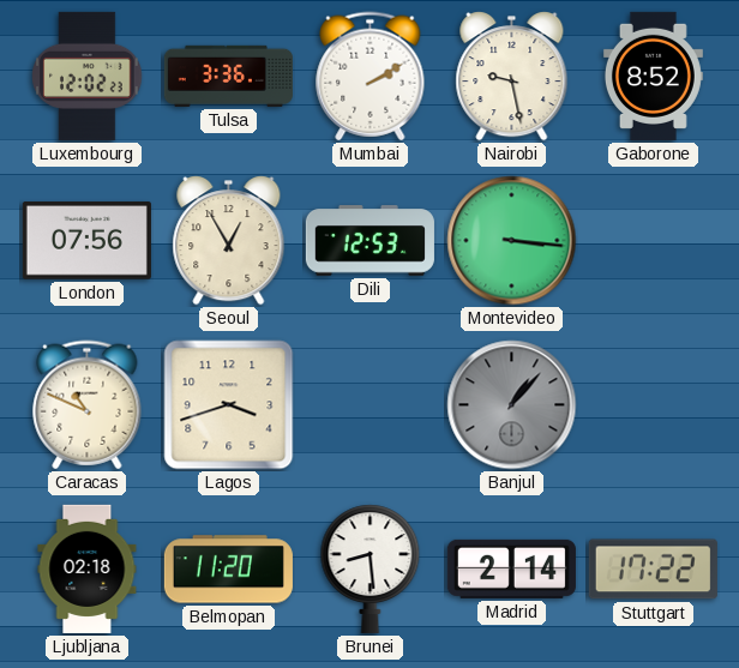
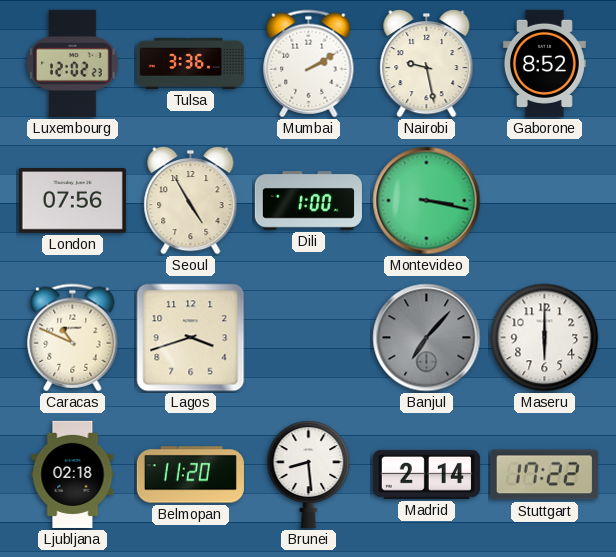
Seoul: 12:55 -> 4:55 (191, 201)
Dili: 12:53 -> 1:00 (308, 201)
Montevideo: 3:16 -> 3:17 (427, 201)
Banjul: 1:07 -> 7:07 (427, 338)
Maseru: none -> 6:00 (545, 338)
